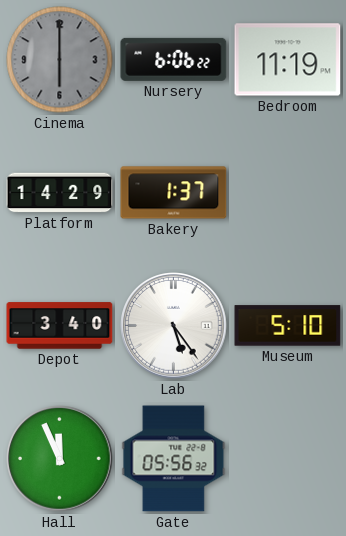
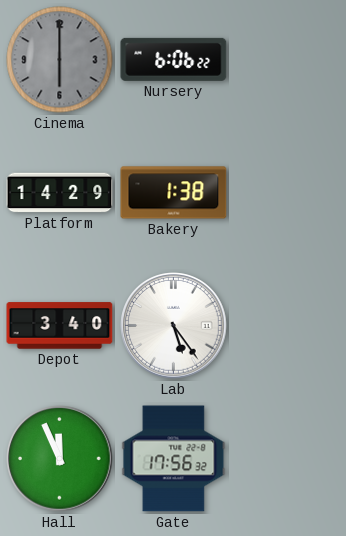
Bedroom: 11:19 -> none (288, 60)
Bakery: 1:37 -> 1:38 (174, 193)
Museum: 5:10 -> none (288, 326)
Gate: 05:56 -> 17:56 (174, 459)
